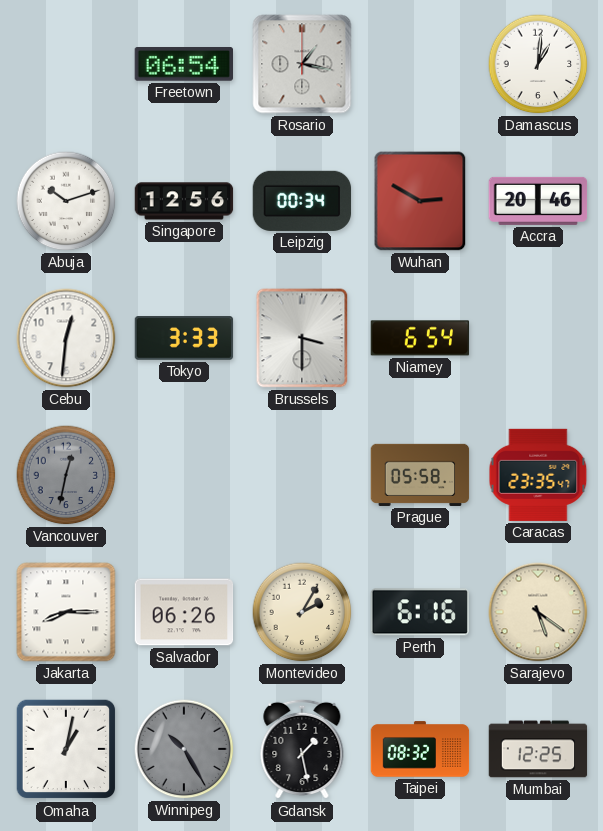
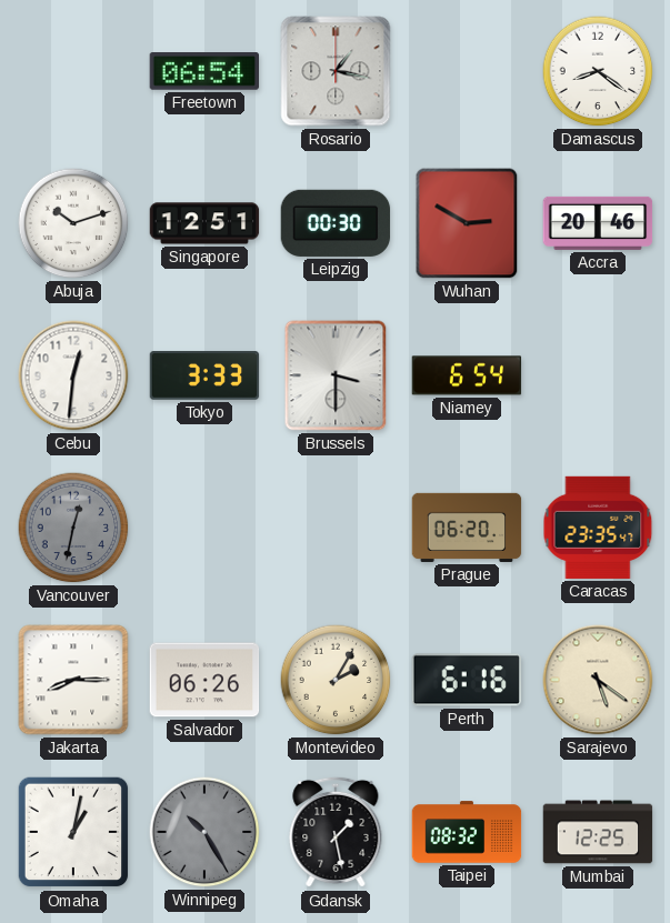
Damascus: 1:01 -> 8:21 (598, 71)
Singapore: 12:56 -> 12:51 (204, 223)
Leipzig: 00:34 -> 00:30 (336, 223)
Prague: 05:58 -> 06:20 (467, 528)
